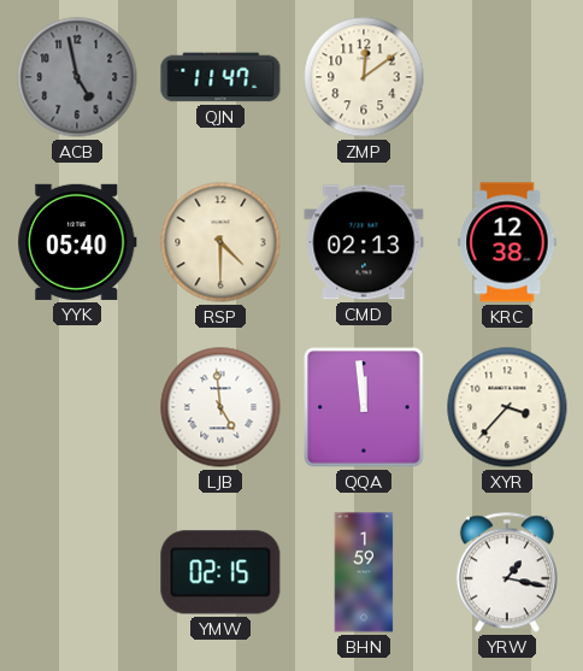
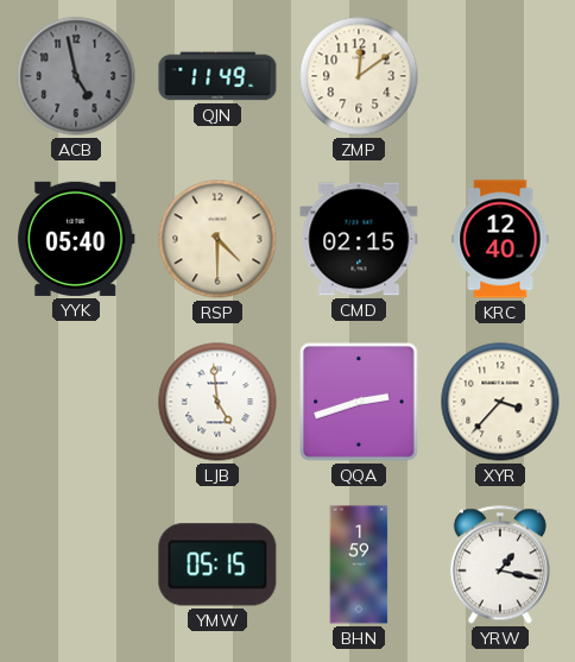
QJN: 11:47 -> 11:49 (217, 76)
CMD: 02:13 -> 02:15 (359, 239)
KRC: 12:38 -> 12:40 (500, 239)
QQA: 11:59 -> 2:42 (359, 402)
YMW: 02:15 -> 05:15 (217, 565)
